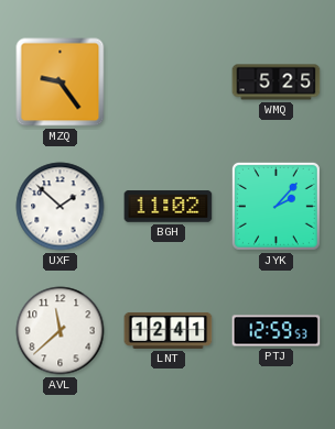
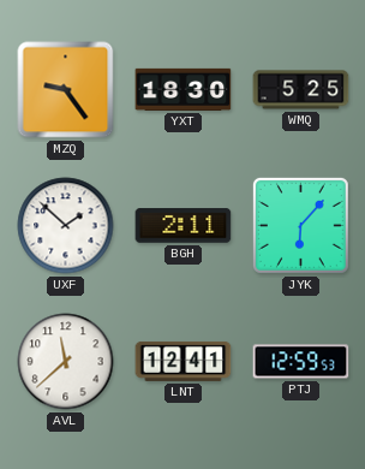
YXT: none -> 18:30 (184, 89)
BGH: 11:02 -> 2:11 (184, 226)
JYK: 2:07 -> 6:07 (300, 225)
